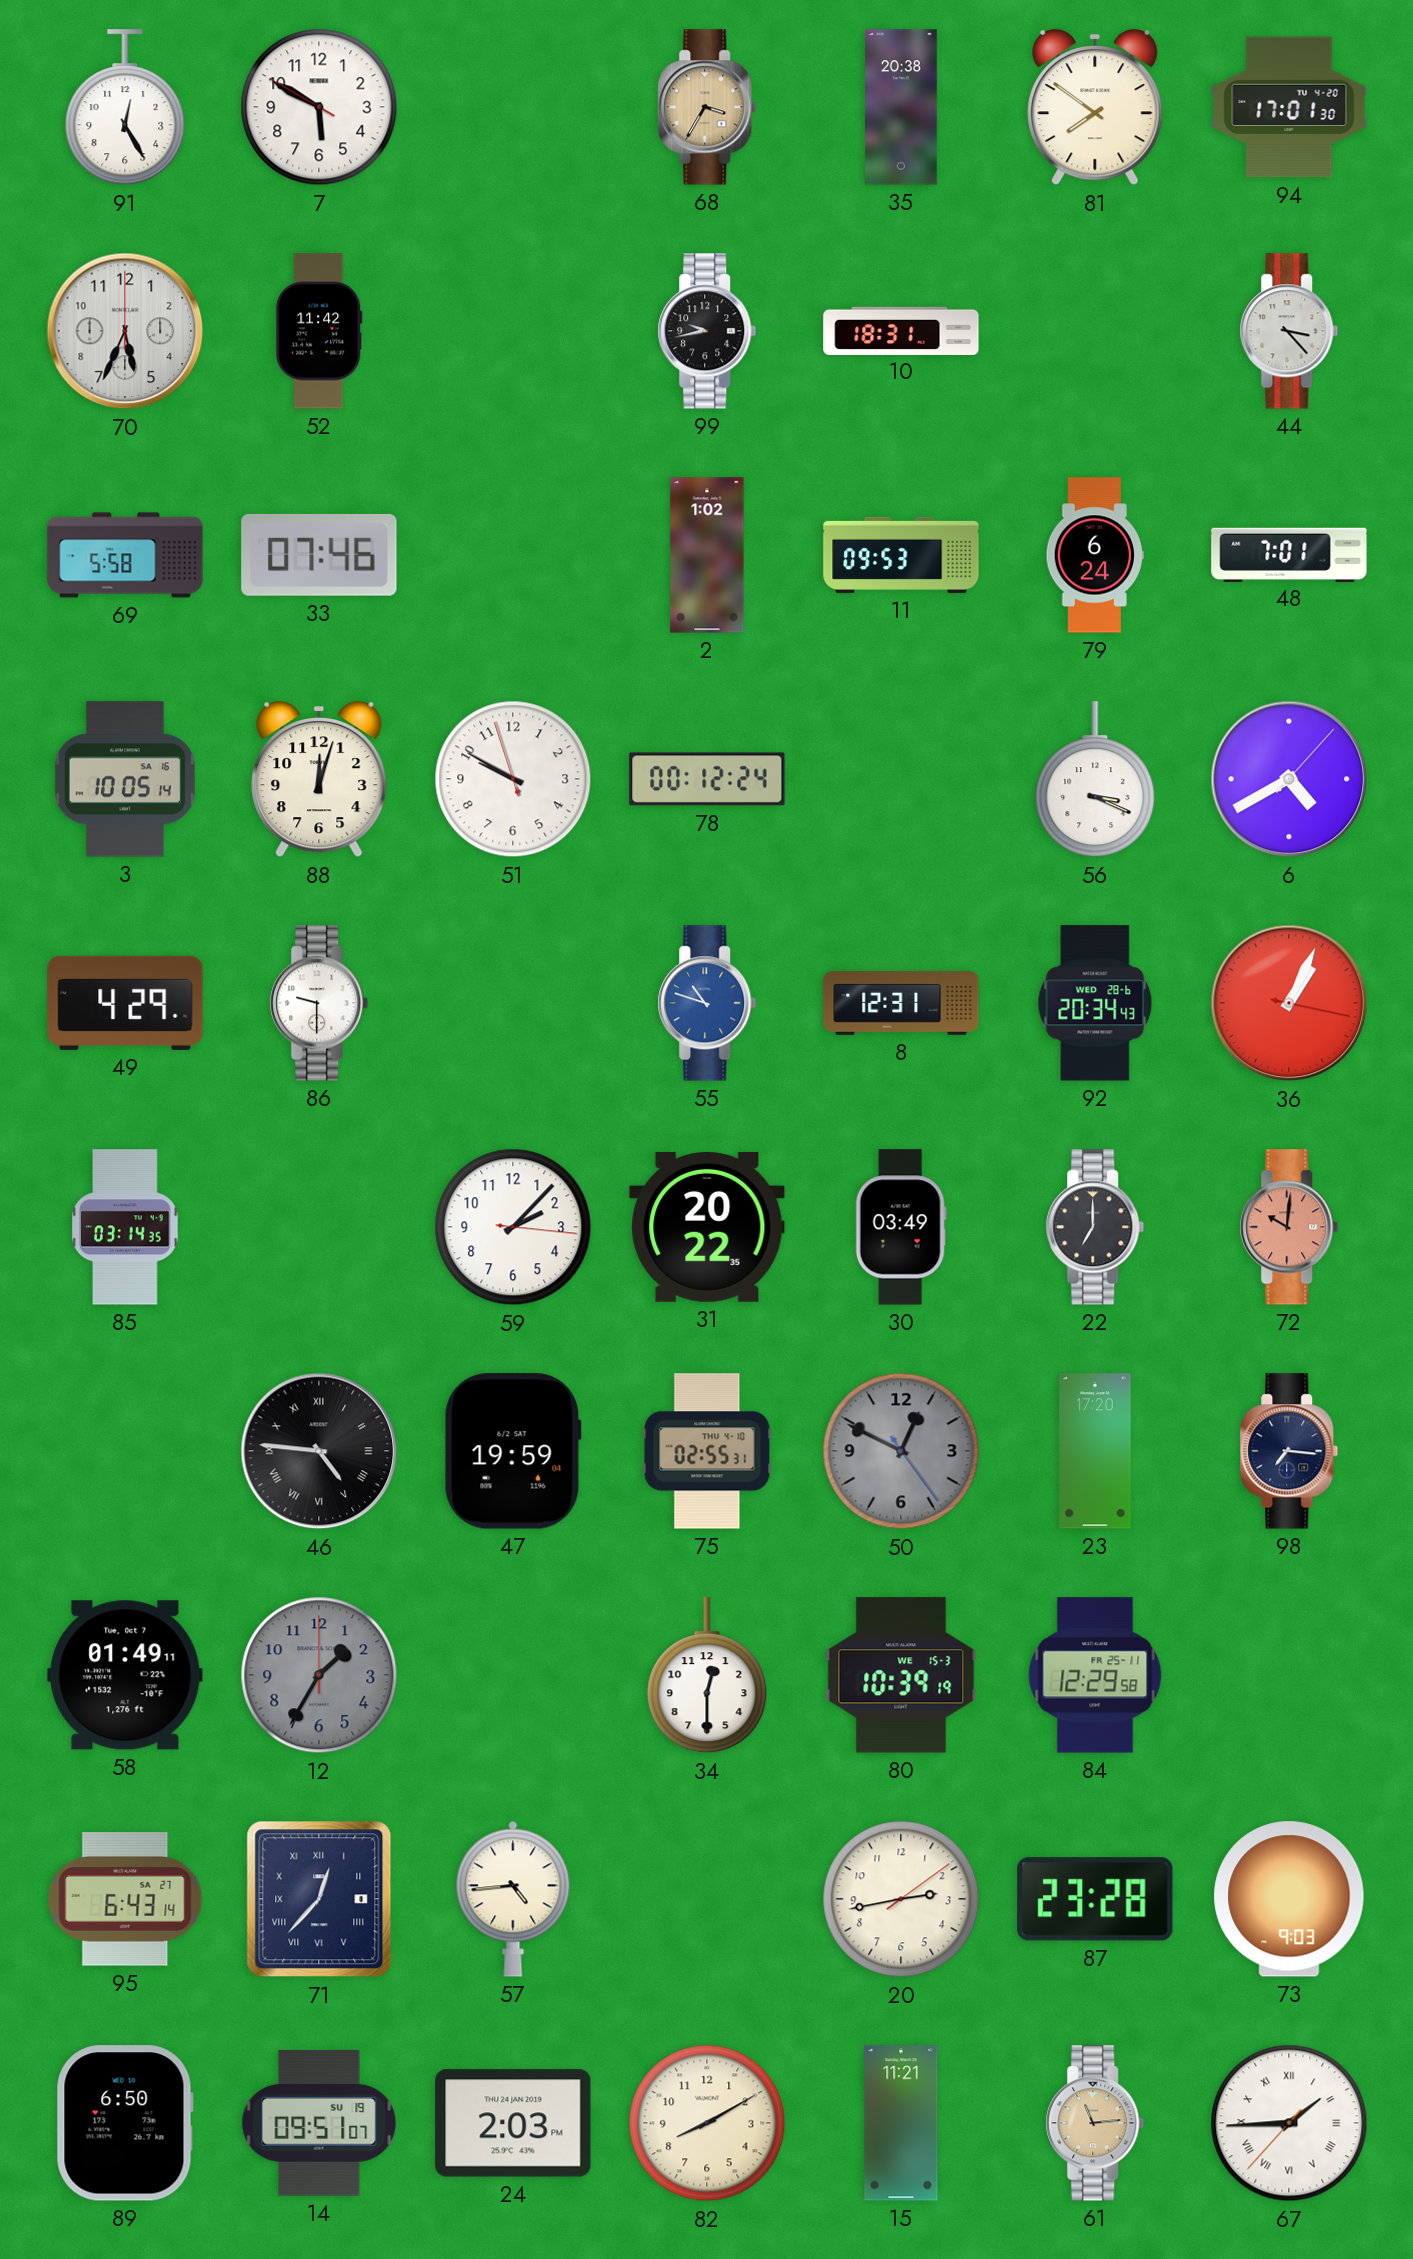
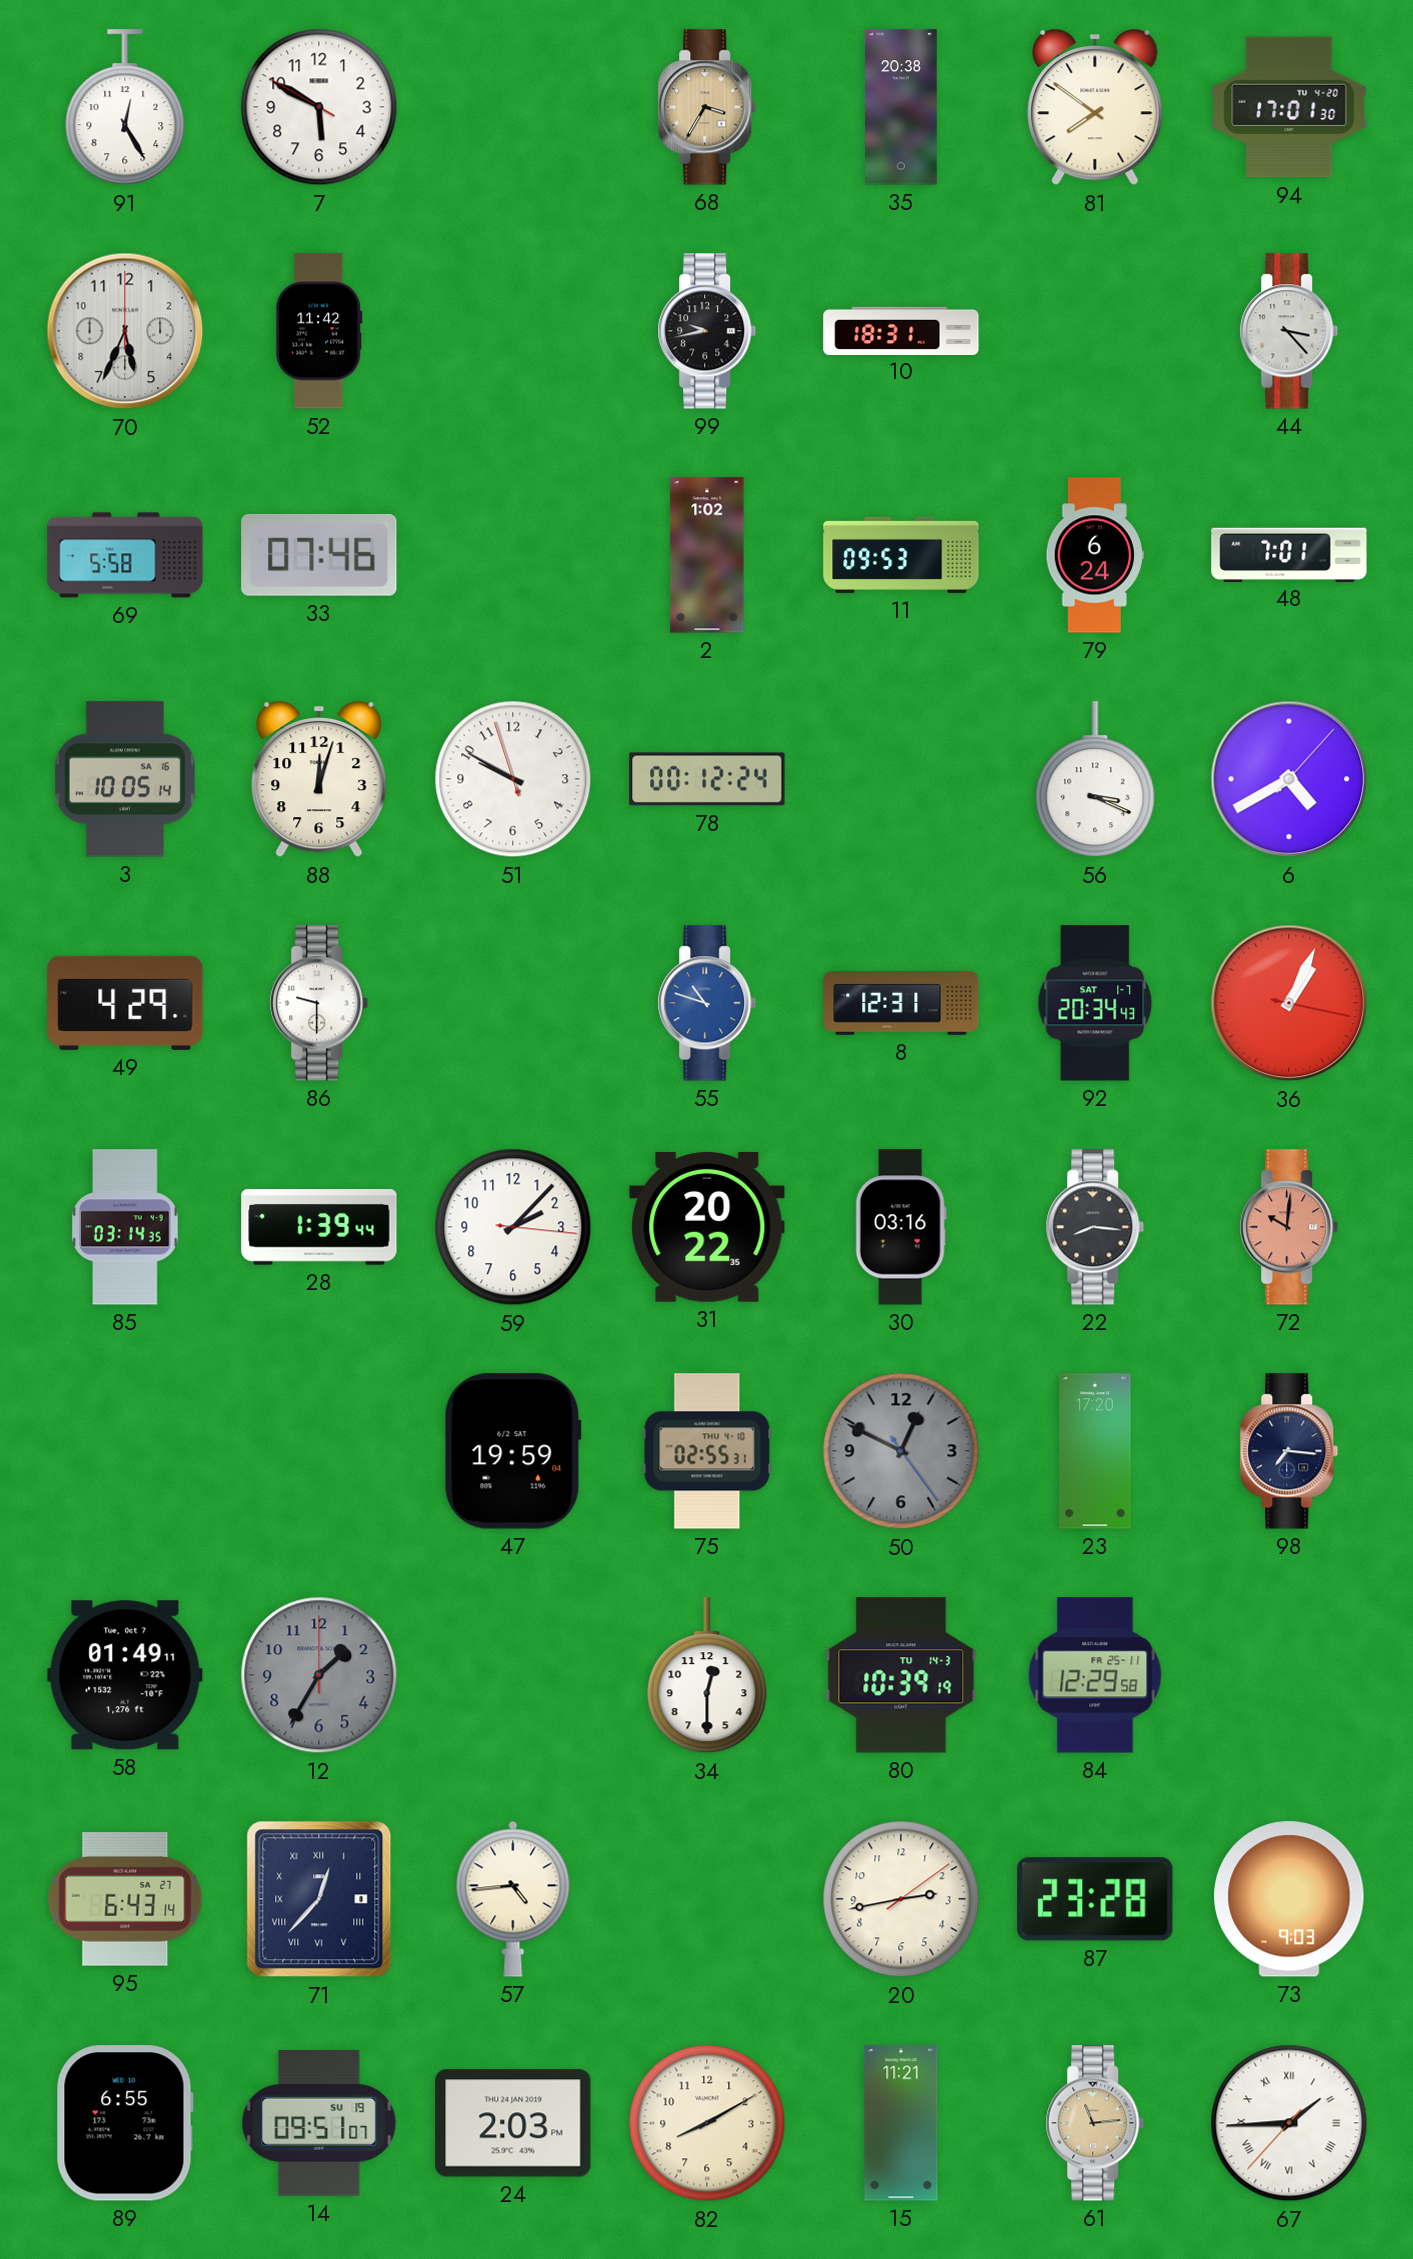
92 date: WED 28-6 -> SAT 1-7 (1095, 1003)
28: none -> 1:39 (319, 1227)
30: 03:49 -> 03:16 (901, 1227)
22: 7:00 -> 8:16 (1095, 1227)
46: 4:46 -> none (319, 1451)
80 date: WE 15-3 -> TU 14-3 (901, 1675)
89: 6:50 -> 6:55 (125, 2123)
